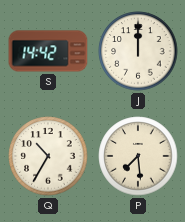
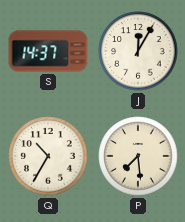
S: 14:42 -> 14:37 (48, 51)
J: 12:00 -> 12:05 (138, 51)
